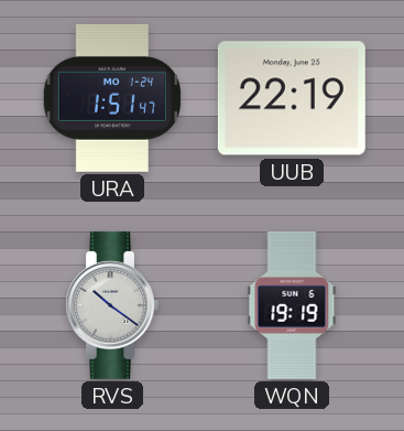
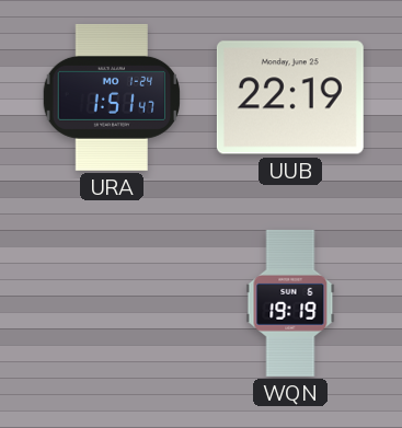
RVS: 10:21 -> none (111, 305)
